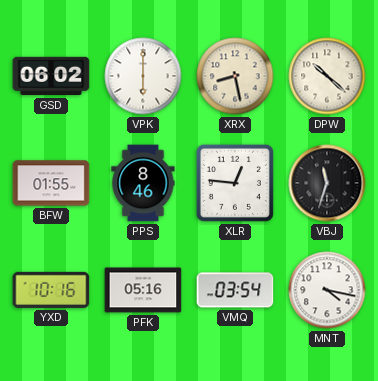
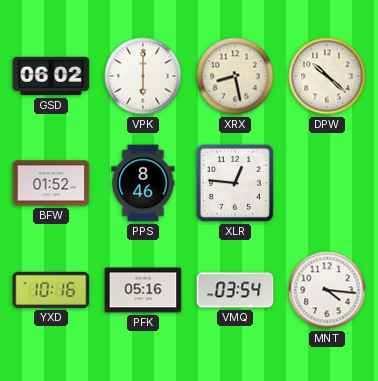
BFW: 01:55 -> 01:52 (51, 183)
VBJ: 11:33 -> none (327, 183)
MNT: 4:17 -> 4:16 (327, 290)
